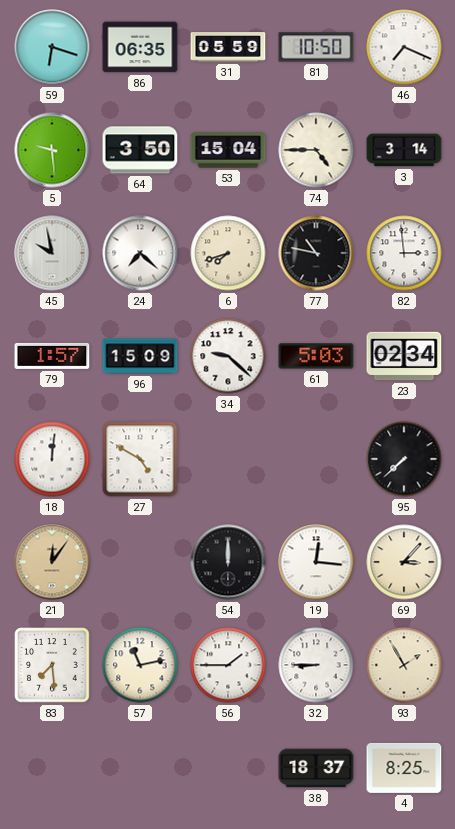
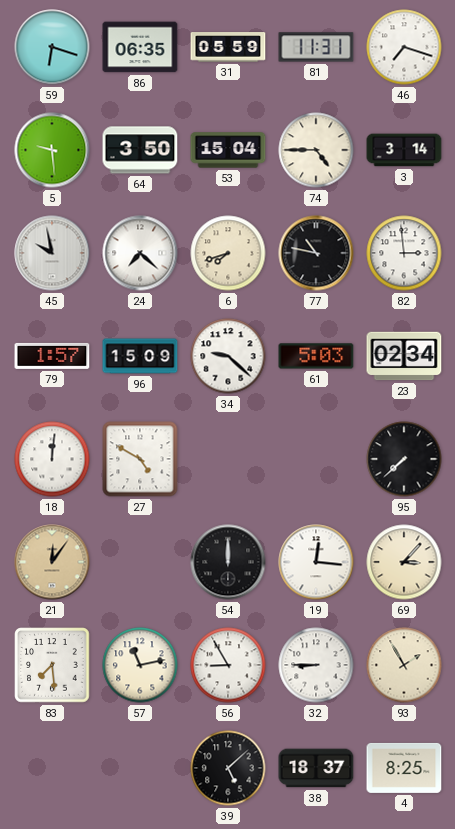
81: 10:50 -> 11:31 (316, 47)
46: 7:19 -> 7:18 (404, 47)
56: 1:45 -> 8:55 (228, 665)
39: none -> 5:08 (228, 768)
